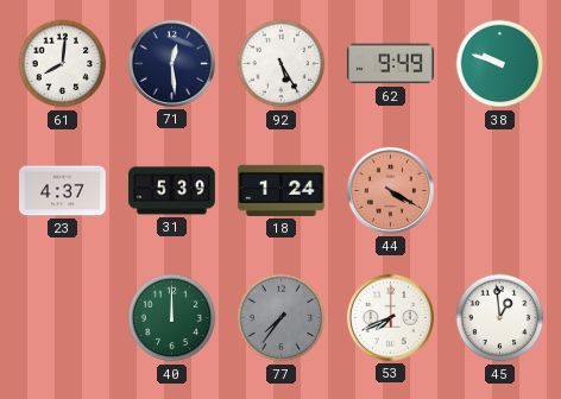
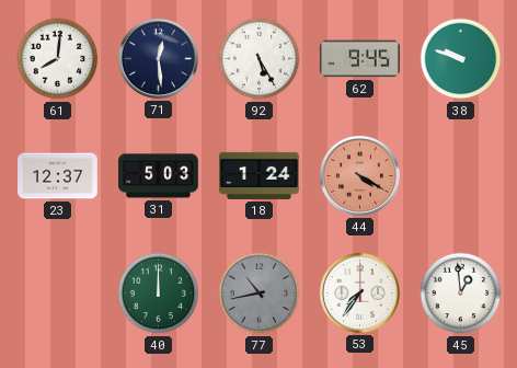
62: 9:49 -> 9:45 (359, 59)
23: 4:37 -> 12:37 (58, 176)
31: 5:39 -> 5:03 (159, 176)
77: 7:36 -> 10:43 (260, 294)
53: 7:41 -> 7:36 (359, 292)
